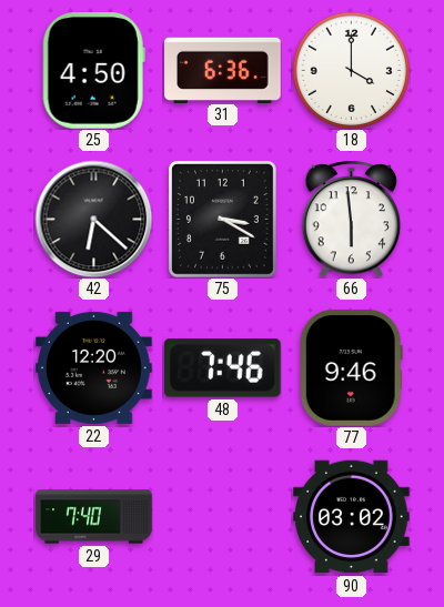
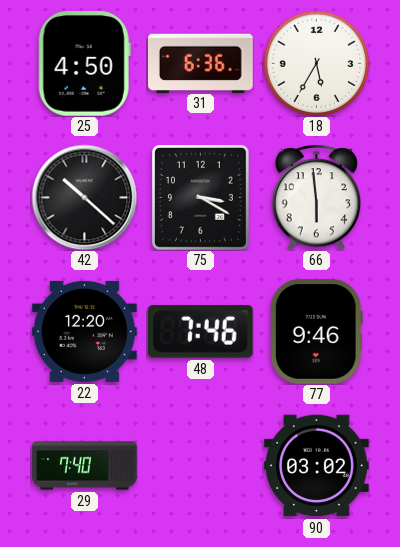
18: 4:00 -> 5:35 (316, 63)
42: 6:22 -> 10:22 (84, 197)
